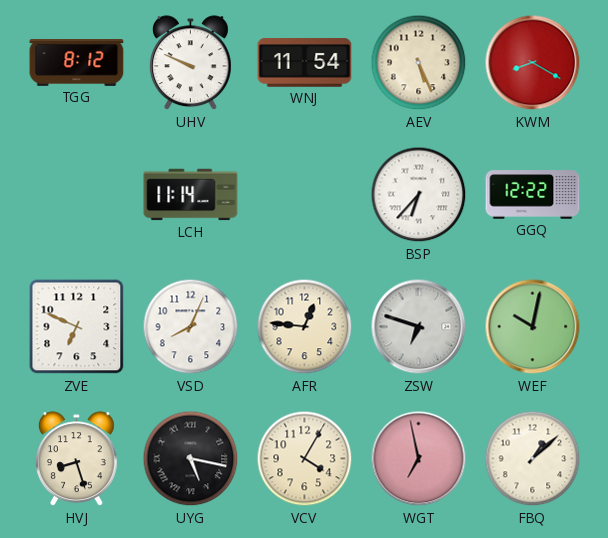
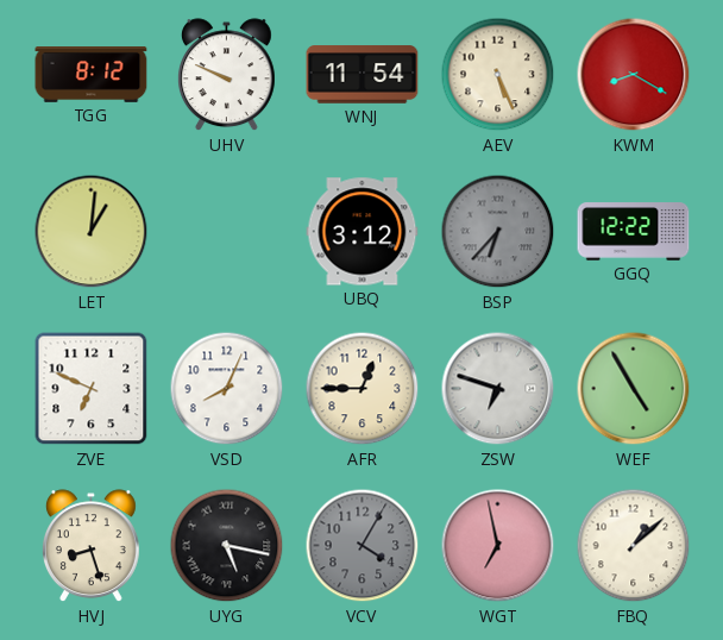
LET: none -> 1:01 (92, 232)
LCH: 11:14 -> none (191, 195)
UBQ: none -> 3:12 (363, 232)
BSP dial: white -> grey (498, 232)
AFR: 12:46 -> 12:45 (363, 389)
WEF: 10:02 -> 4:55 (634, 389)
VCV dial: cream -> grey (363, 546)
